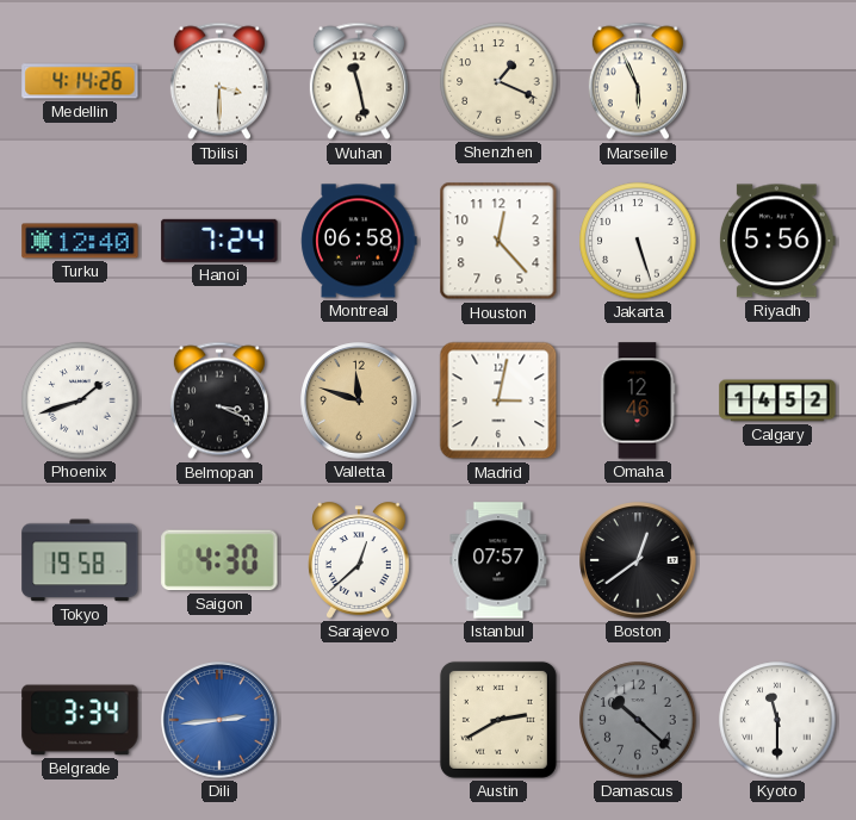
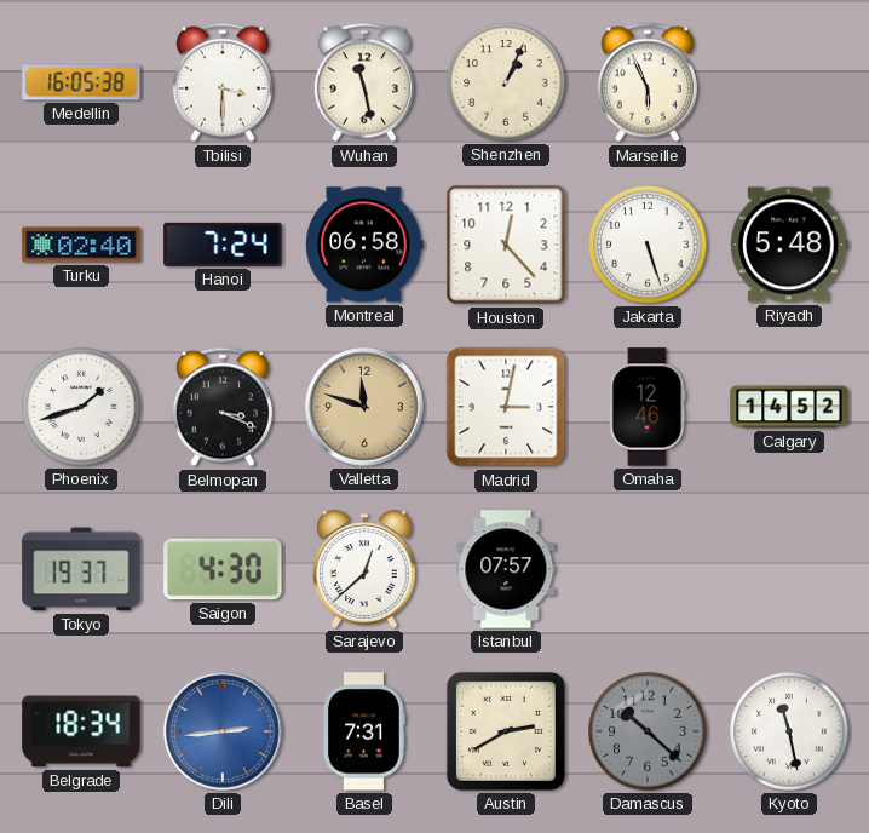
Medellin: 4:14 -> 16:05 (81, 82)
Shenzhen: 1:19 -> 1:04 (506, 82)
Turku: 12:40 -> 02:40 (81, 245)
Riyadh: 5:56 -> 5:48 (789, 245)
Tokyo: 19:58 -> 19:37 (81, 569)
Boston: 12:39 -> none (638, 560)
Belgrade: 3:34 -> 18:34 (81, 731)
Basel: none -> 7:31 (364, 731)
Kyoto: 11:30 -> 11:28 (789, 731)
